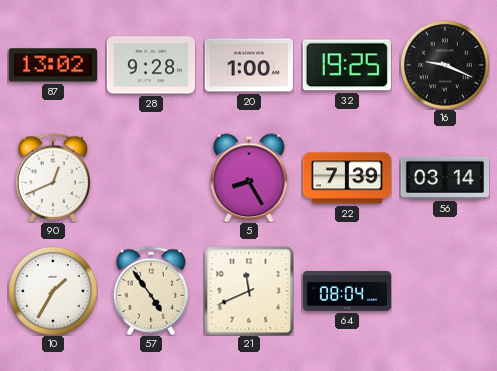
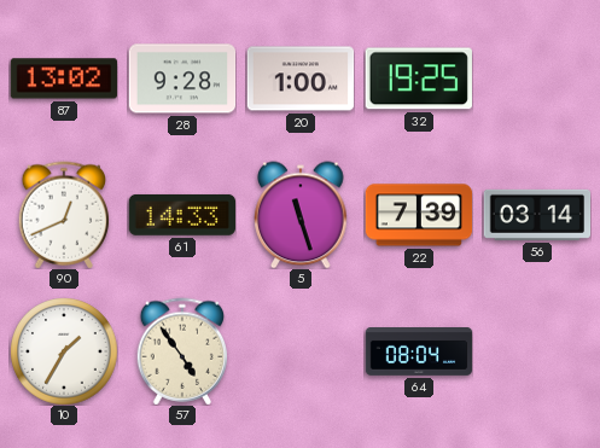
16: 9:19 -> none (445, 65)
61: none -> 14:33 (181, 215)
5: 8:25 -> 11:27 (301, 215)
21: 11:41 -> none (249, 291)
